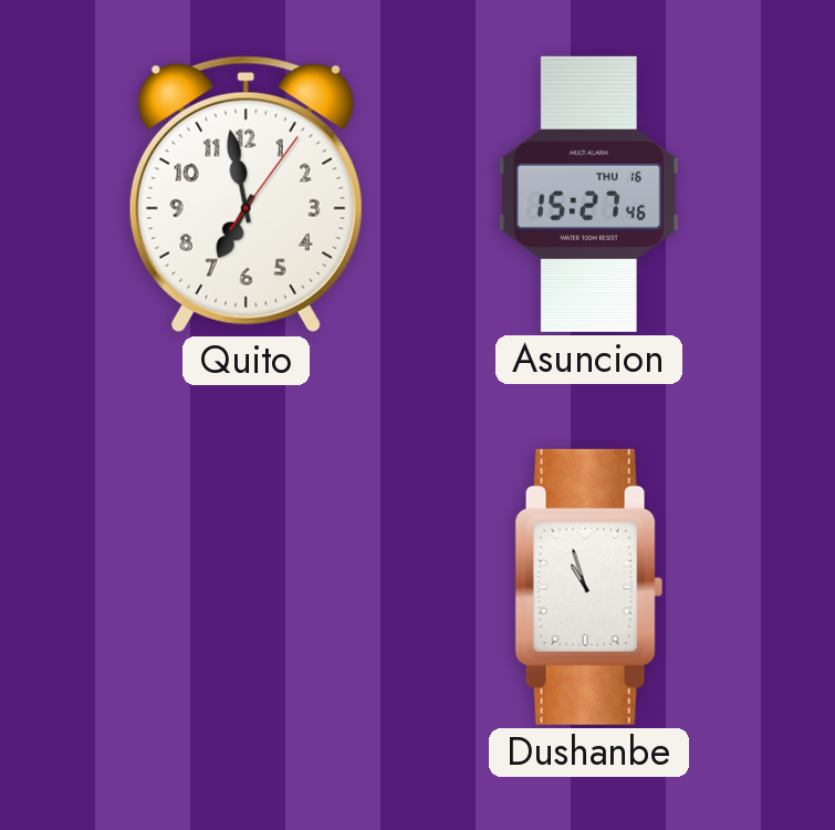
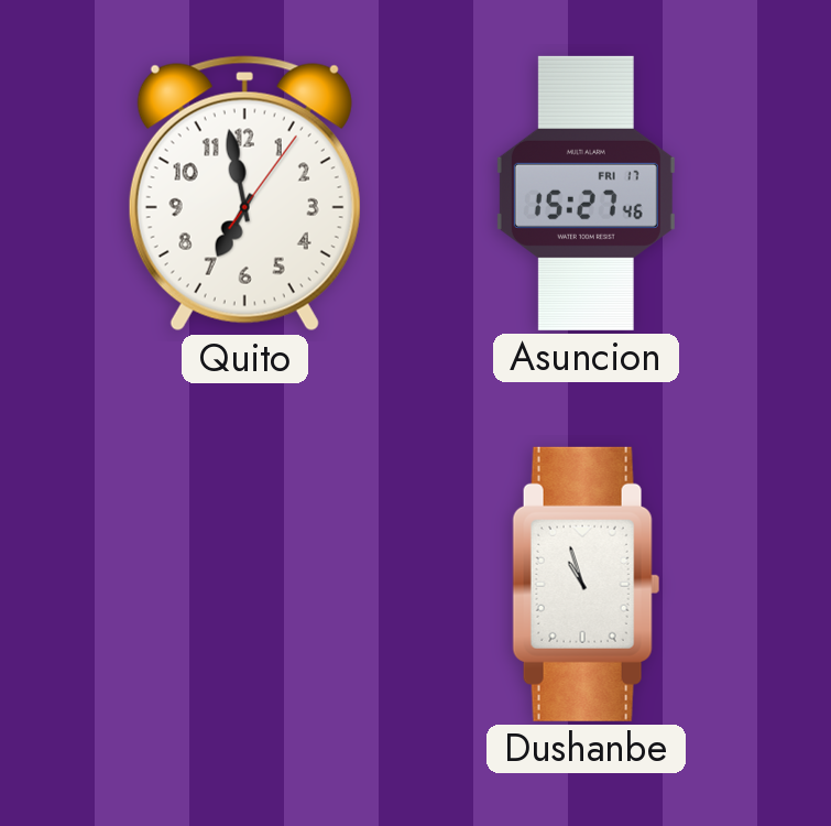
Asuncion date: THU 16 -> FRI 17 (586, 193)
